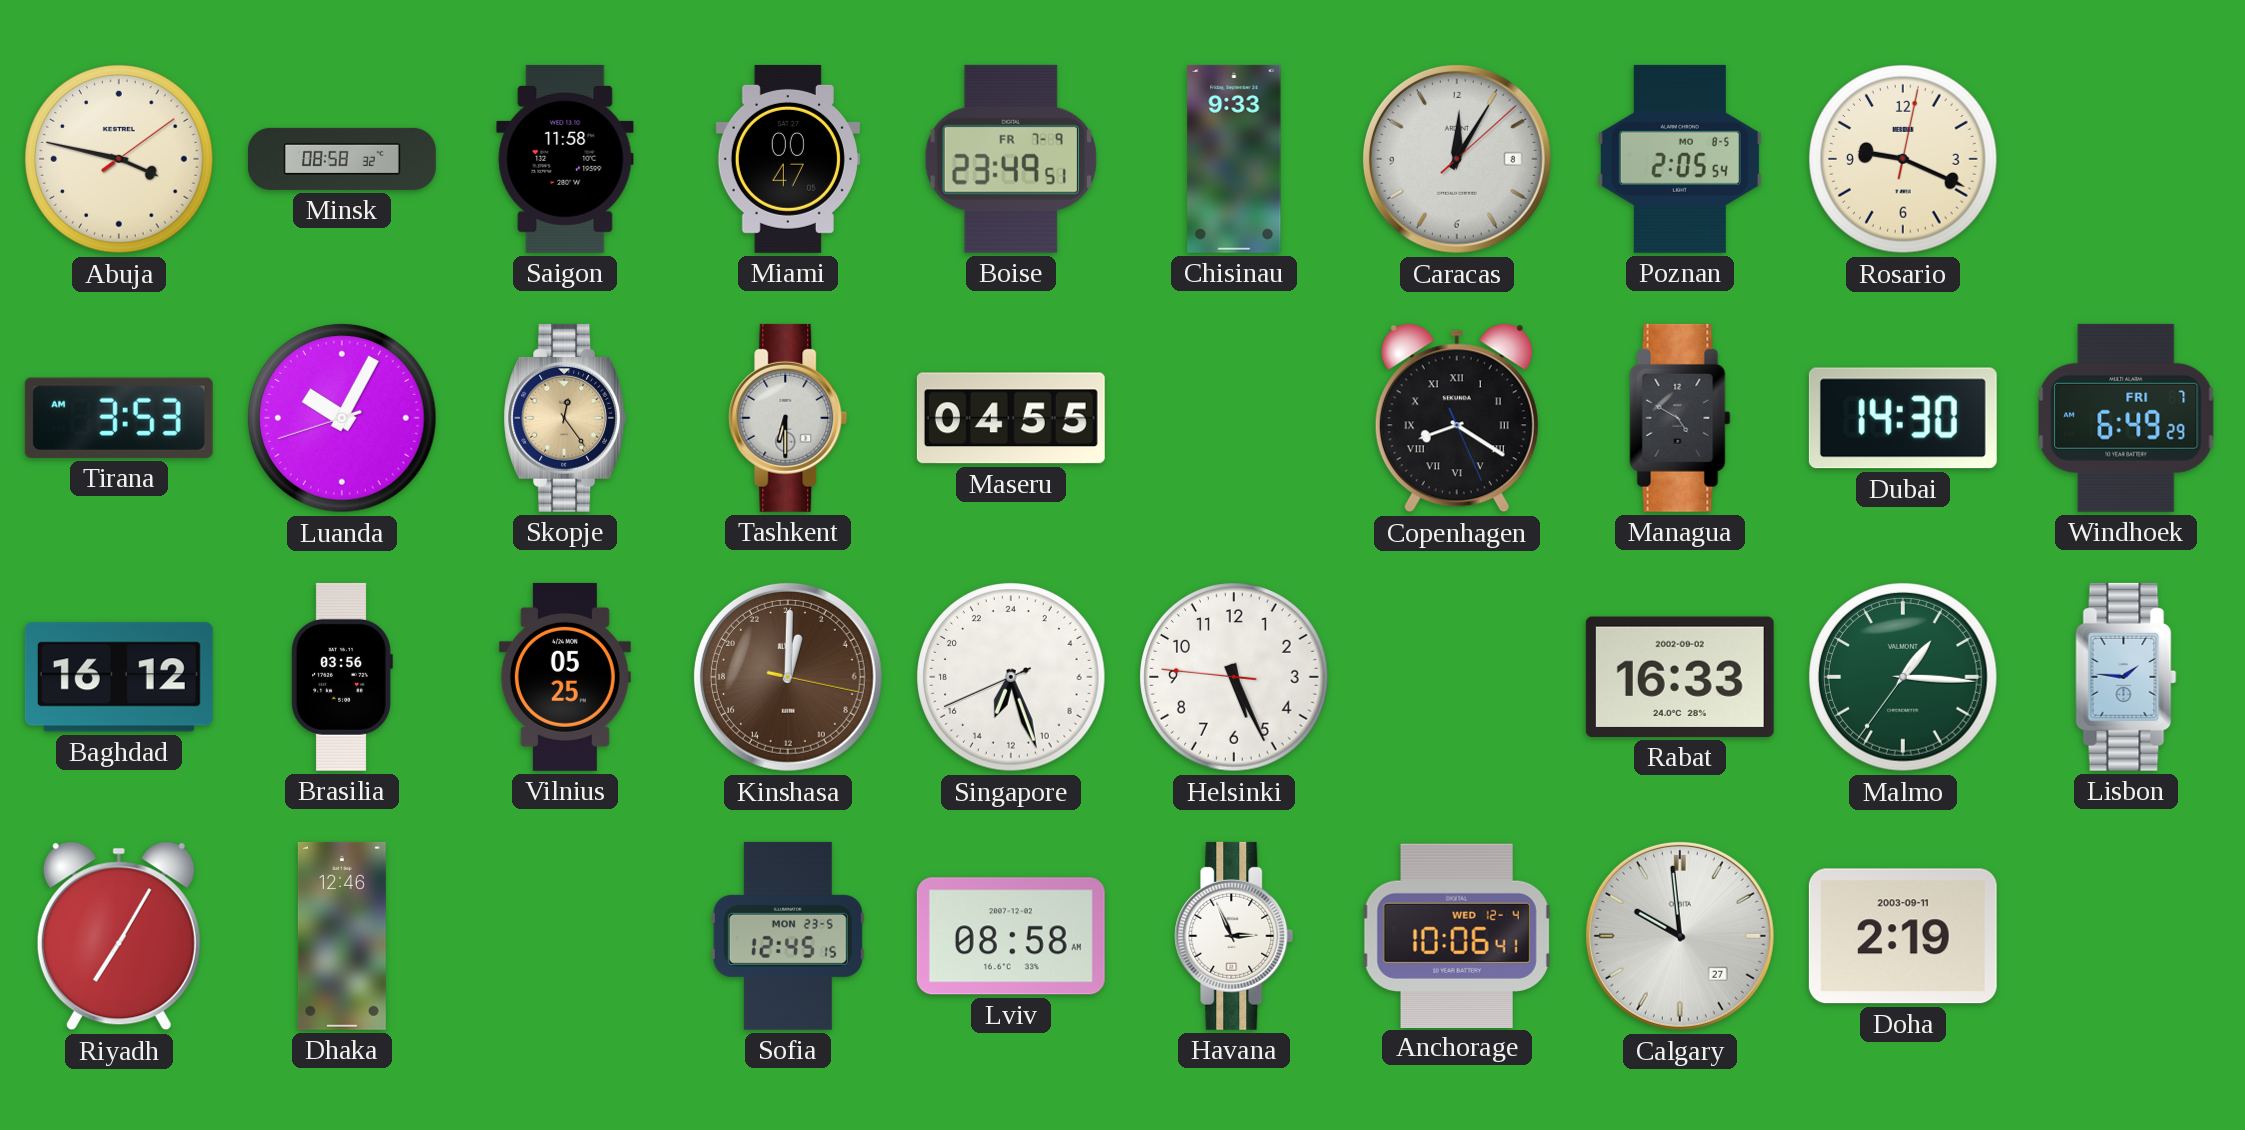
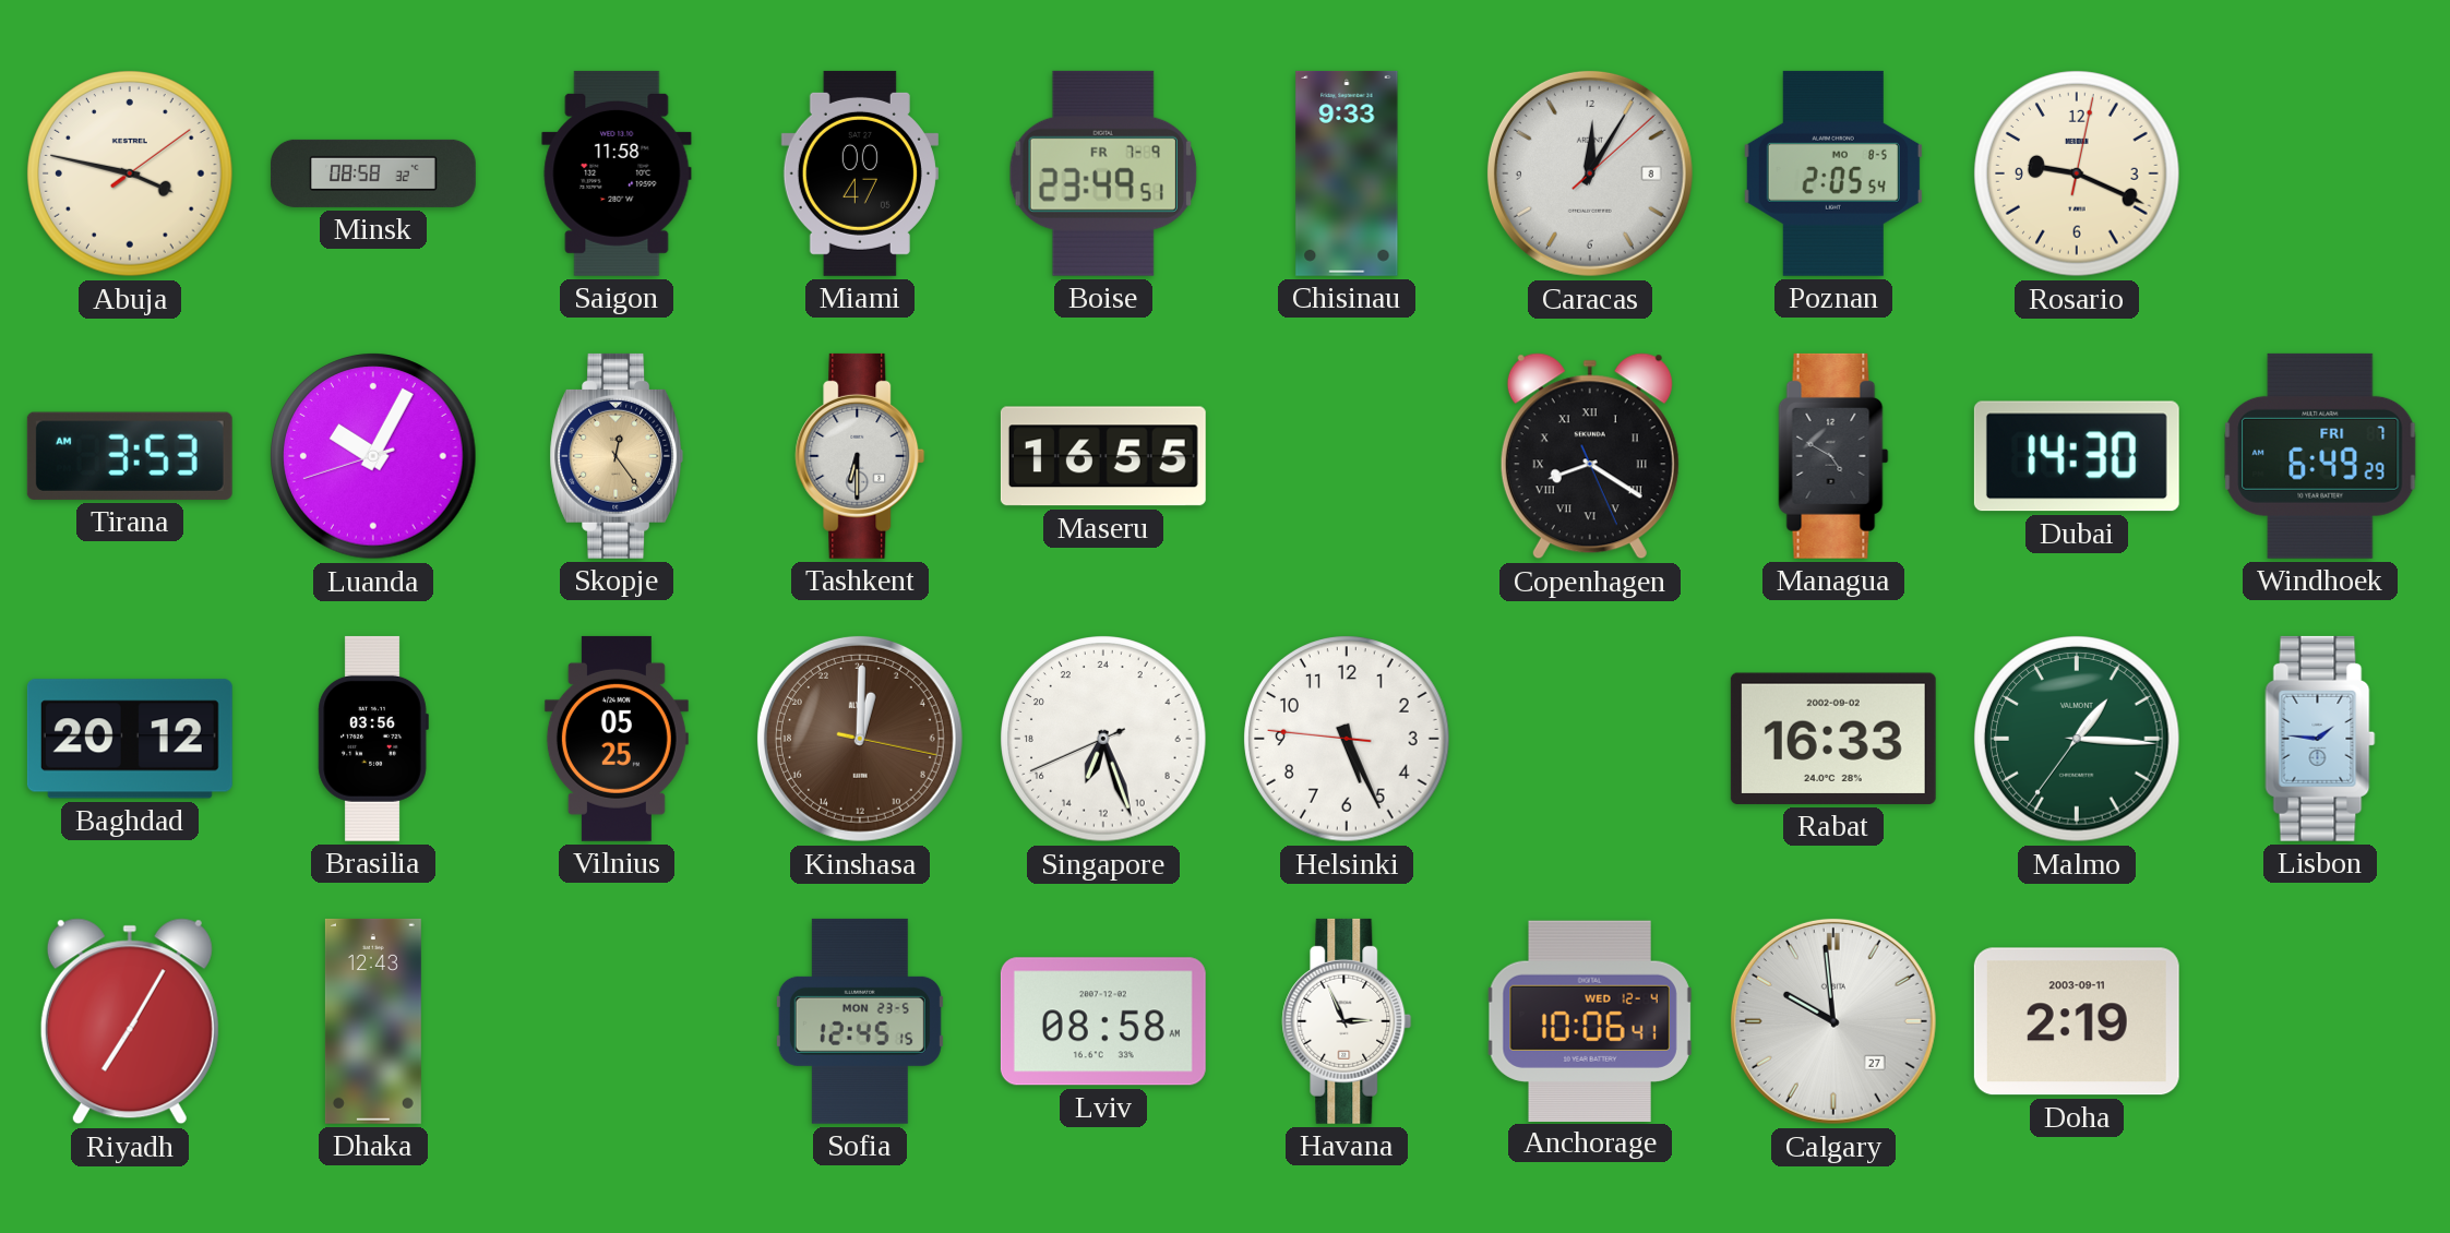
Maseru: 04:55 -> 16:55 (1103, 456)
Baghdad: 16:12 -> 20:12 (130, 739)
Dhaka: 12:46 -> 12:43 (373, 1021)
